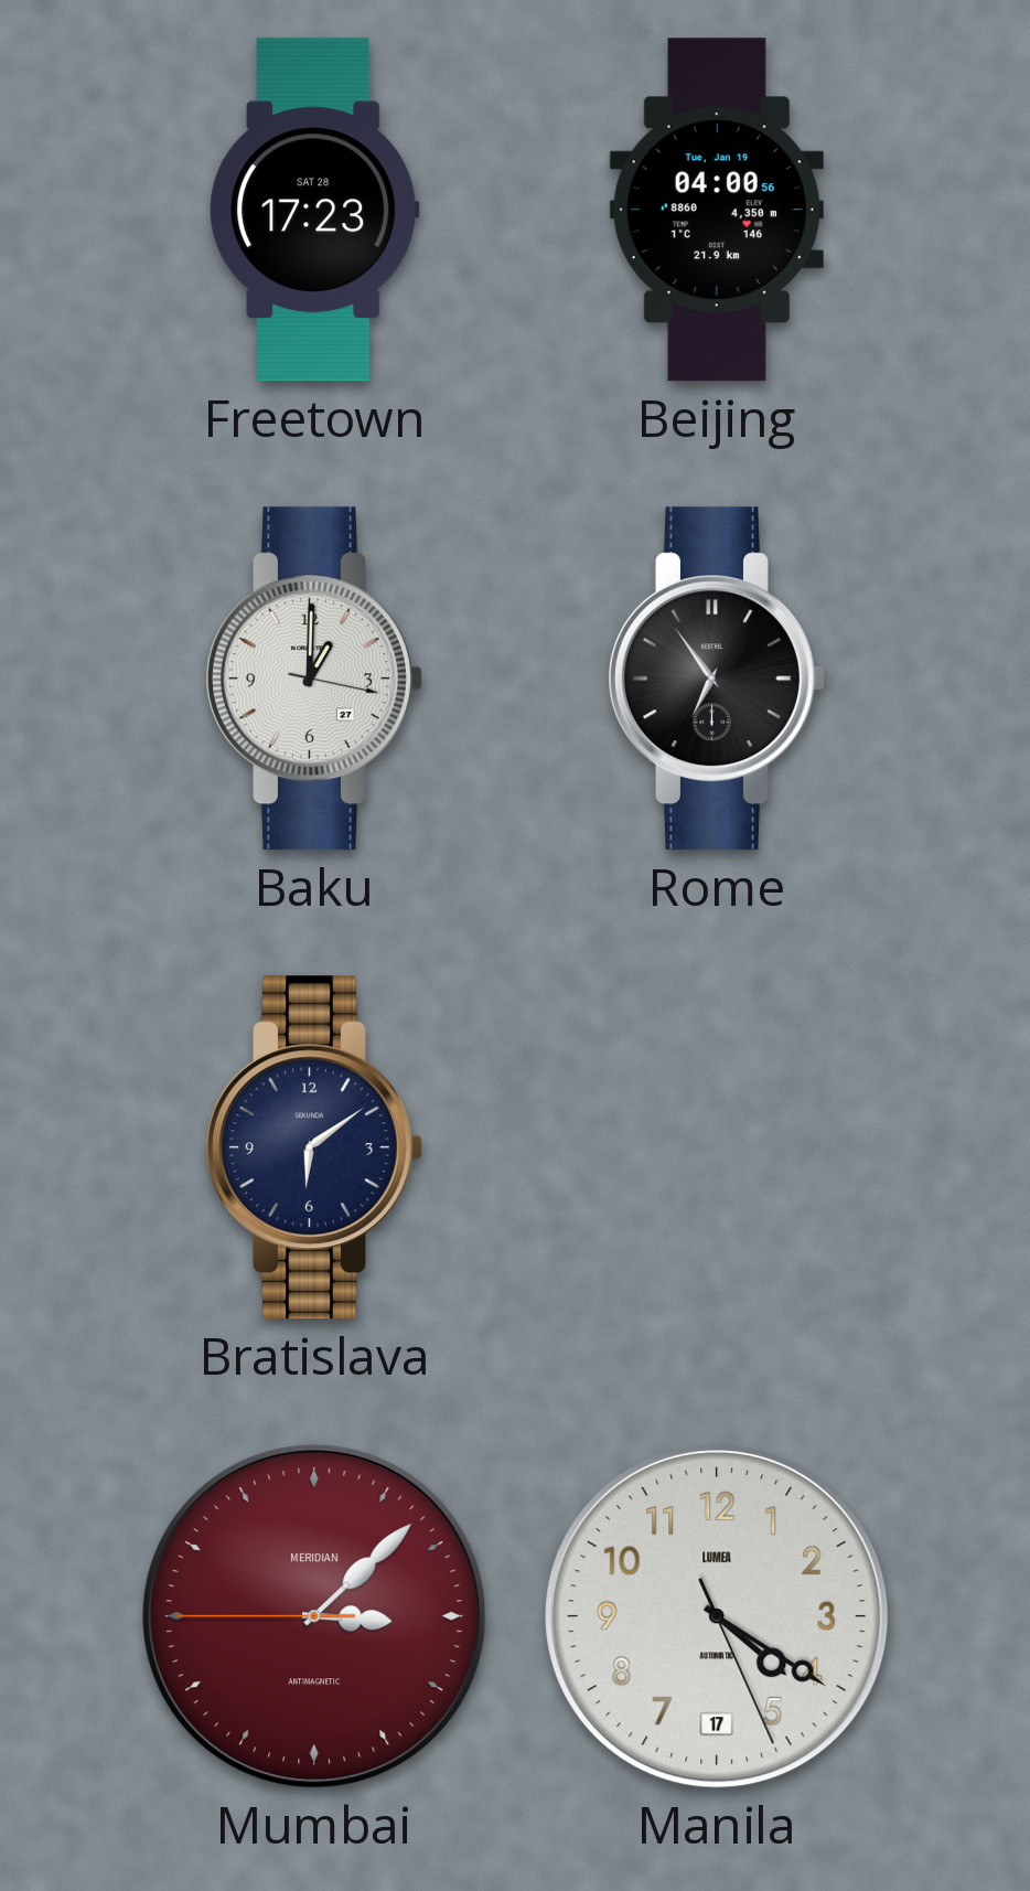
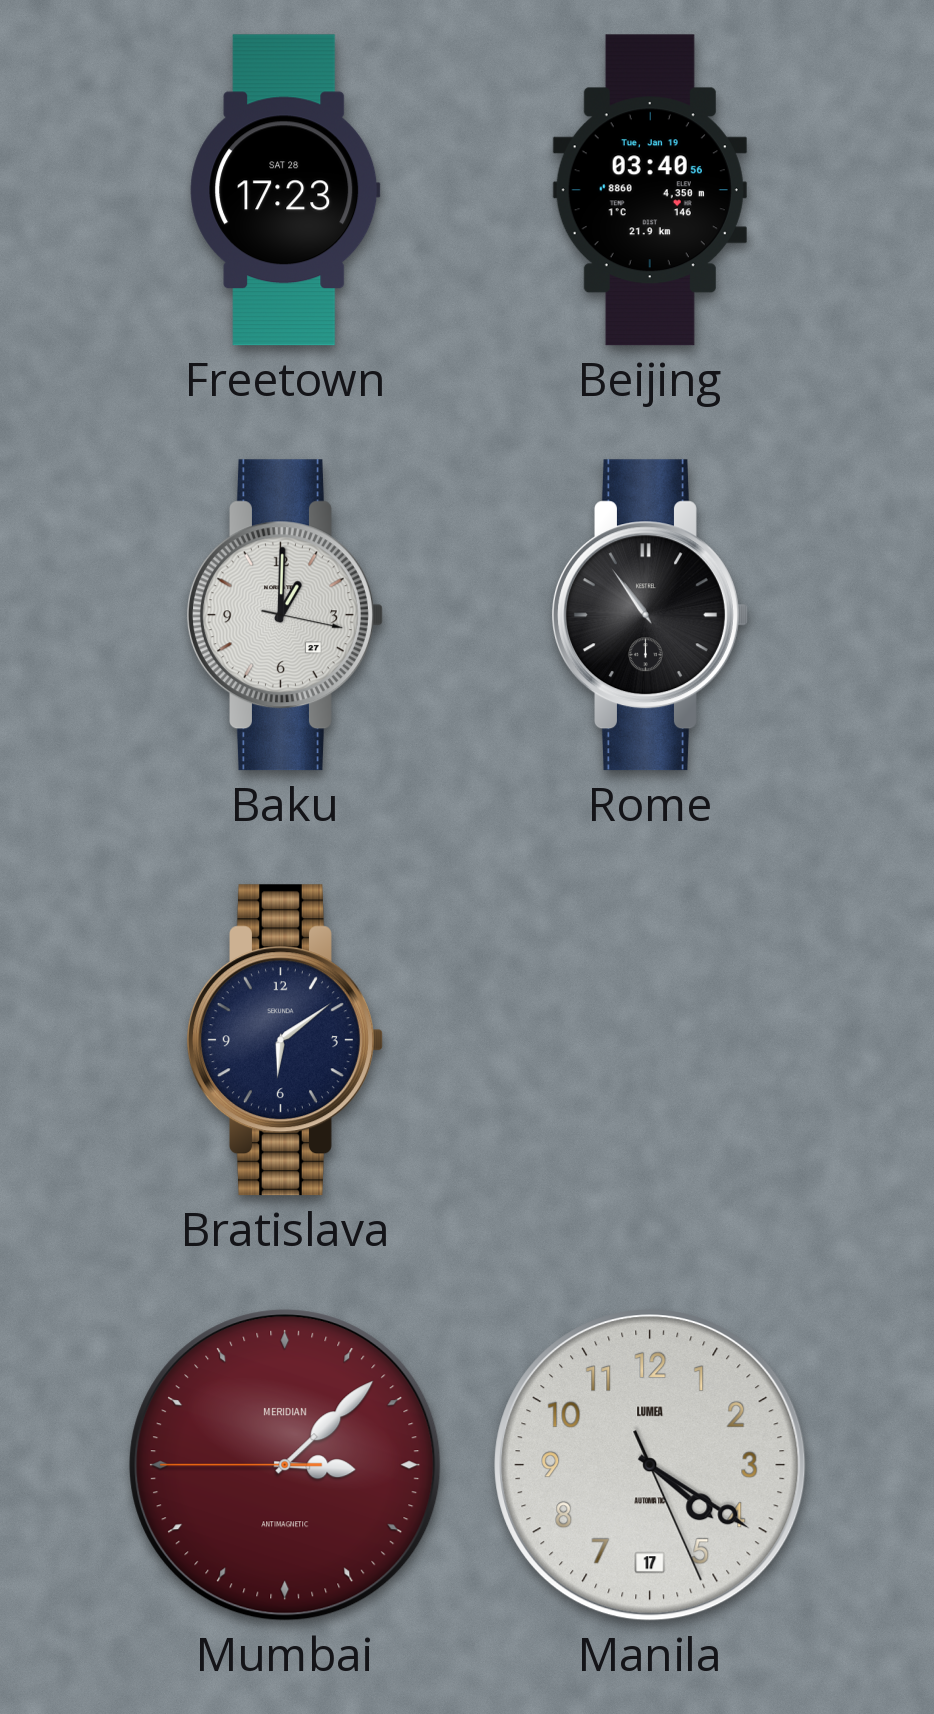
Beijing: 04:00 -> 03:40 (650, 190)
Rome: 6:54 -> 10:54 (650, 615)
